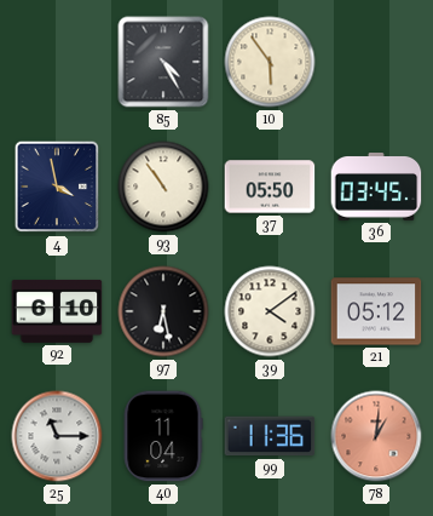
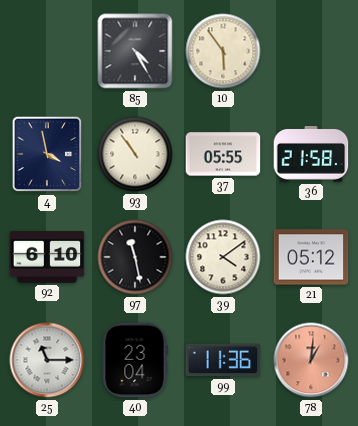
37: 05:50 -> 05:55 (223, 154)
36: 03:45 -> 21:58 (311, 155)
97: 6:28 -> 11:28 (135, 257)
40: 11:04 -> 23:04 (135, 360)
